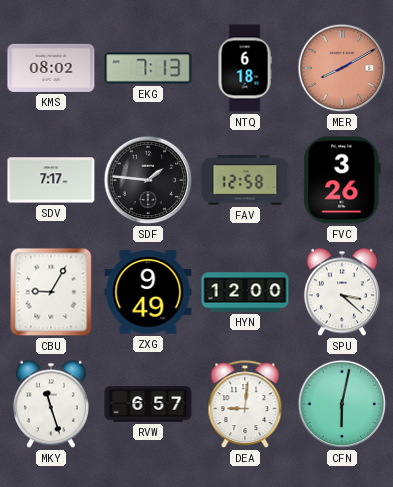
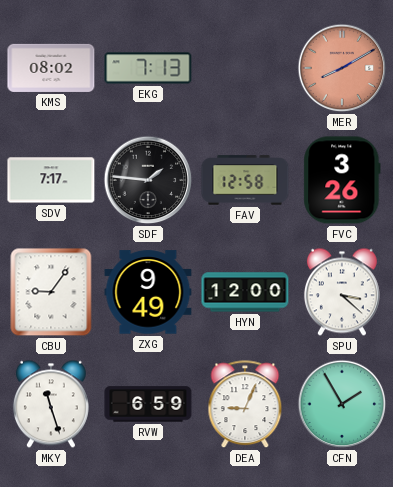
NTQ: 6:18 -> none (245, 68)
CBU: 9:05 -> 9:06 (51, 292)
RVW: 6:57 -> 6:59 (148, 404)
DEA: 9:01 -> 9:04 (245, 405)
CFN: 6:02 -> 1:55 (342, 404)
